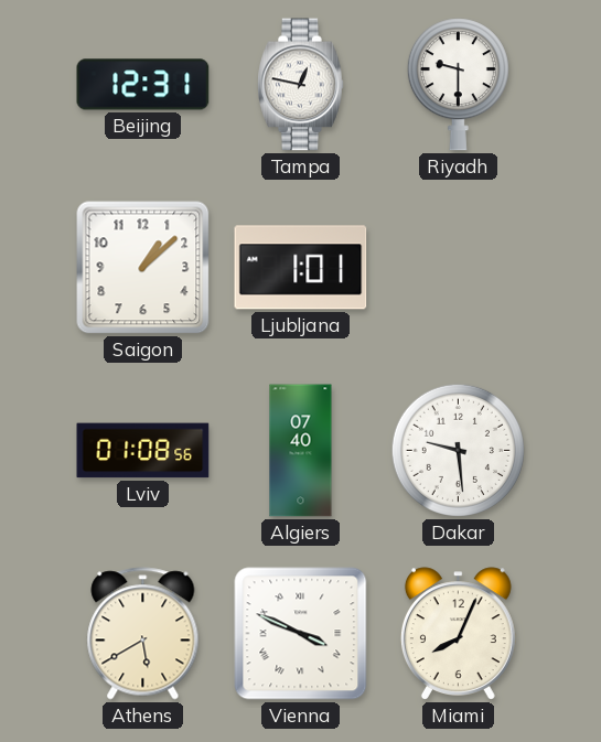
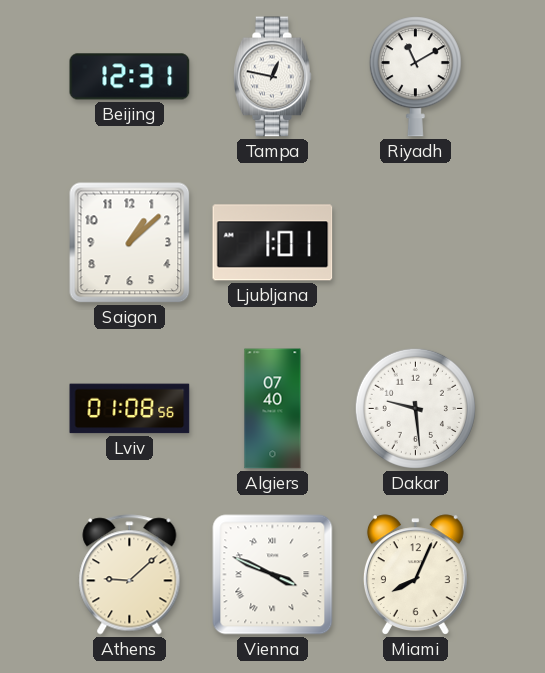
Riyadh: 9:30 -> 11:10 (415, 77)
Athens: 5:40 -> 9:08 (130, 575)
